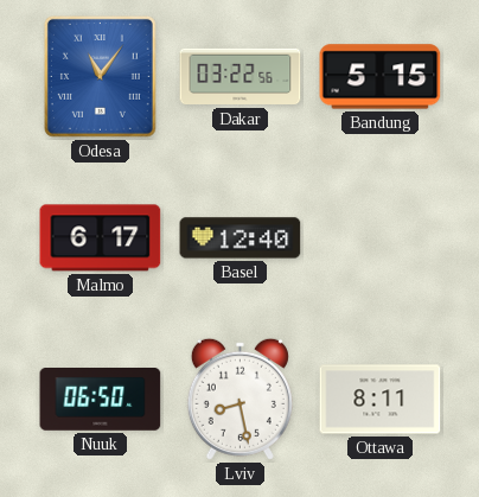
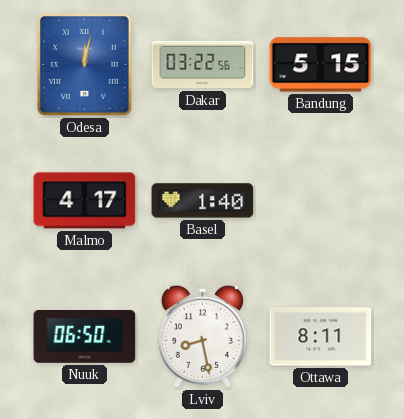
Odesa: 11:06 -> 12:02 (84, 64)
Malmo: 6:17 -> 4:17 (85, 201)
Basel: 12:40 -> 1:40 (203, 201)
